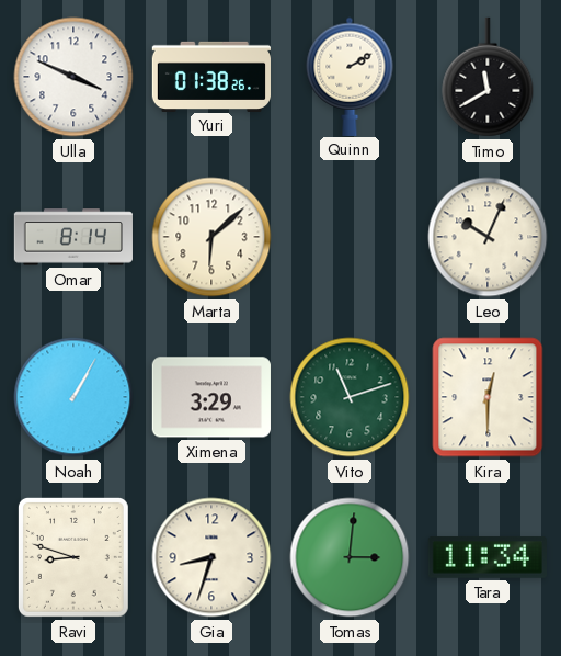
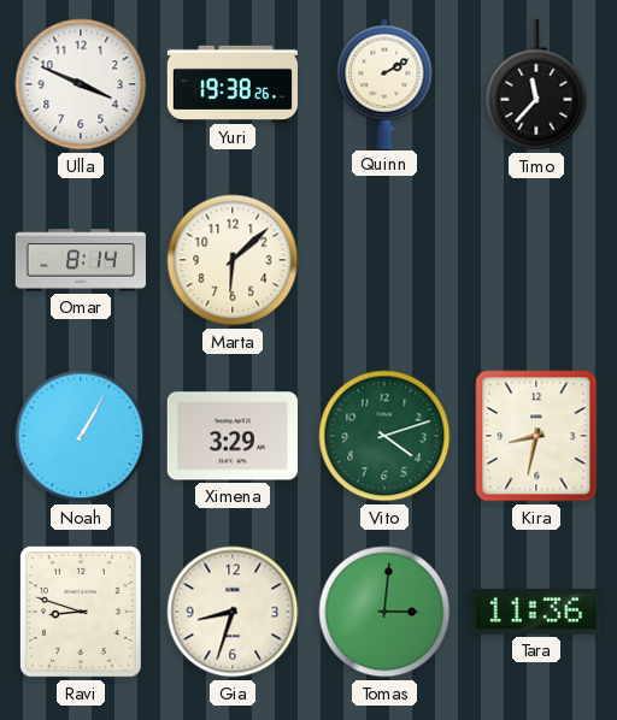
Yuri: 01:38 -> 19:38 (231, 83)
Timo: 11:40 -> 11:37 (536, 84)
Leo: 10:04 -> none (488, 237)
Vito: 11:12 -> 4:12 (384, 436)
Kira: 12:30 -> 8:32 (536, 436)
Tara: 11:34 -> 11:36 (536, 612)
